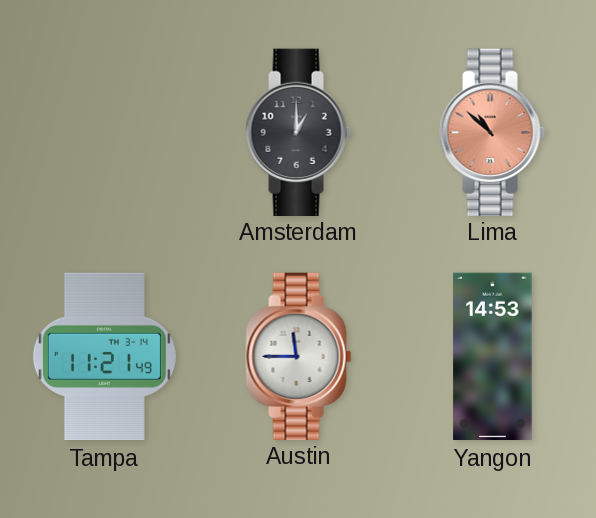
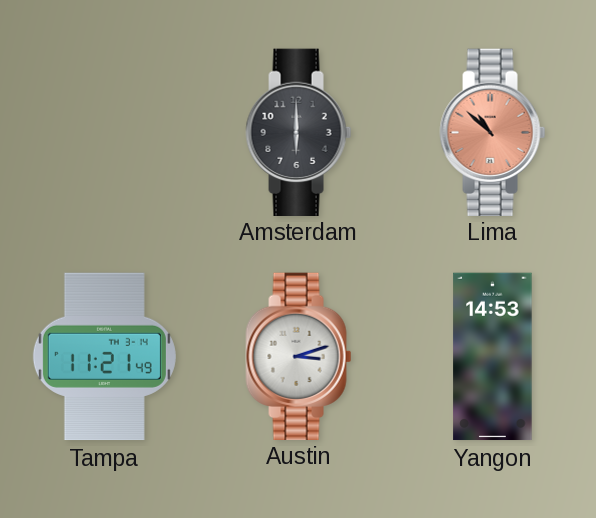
Amsterdam: 1:00 -> 6:00 (299, 132)
Austin: 11:45 -> 3:12 (299, 356)
